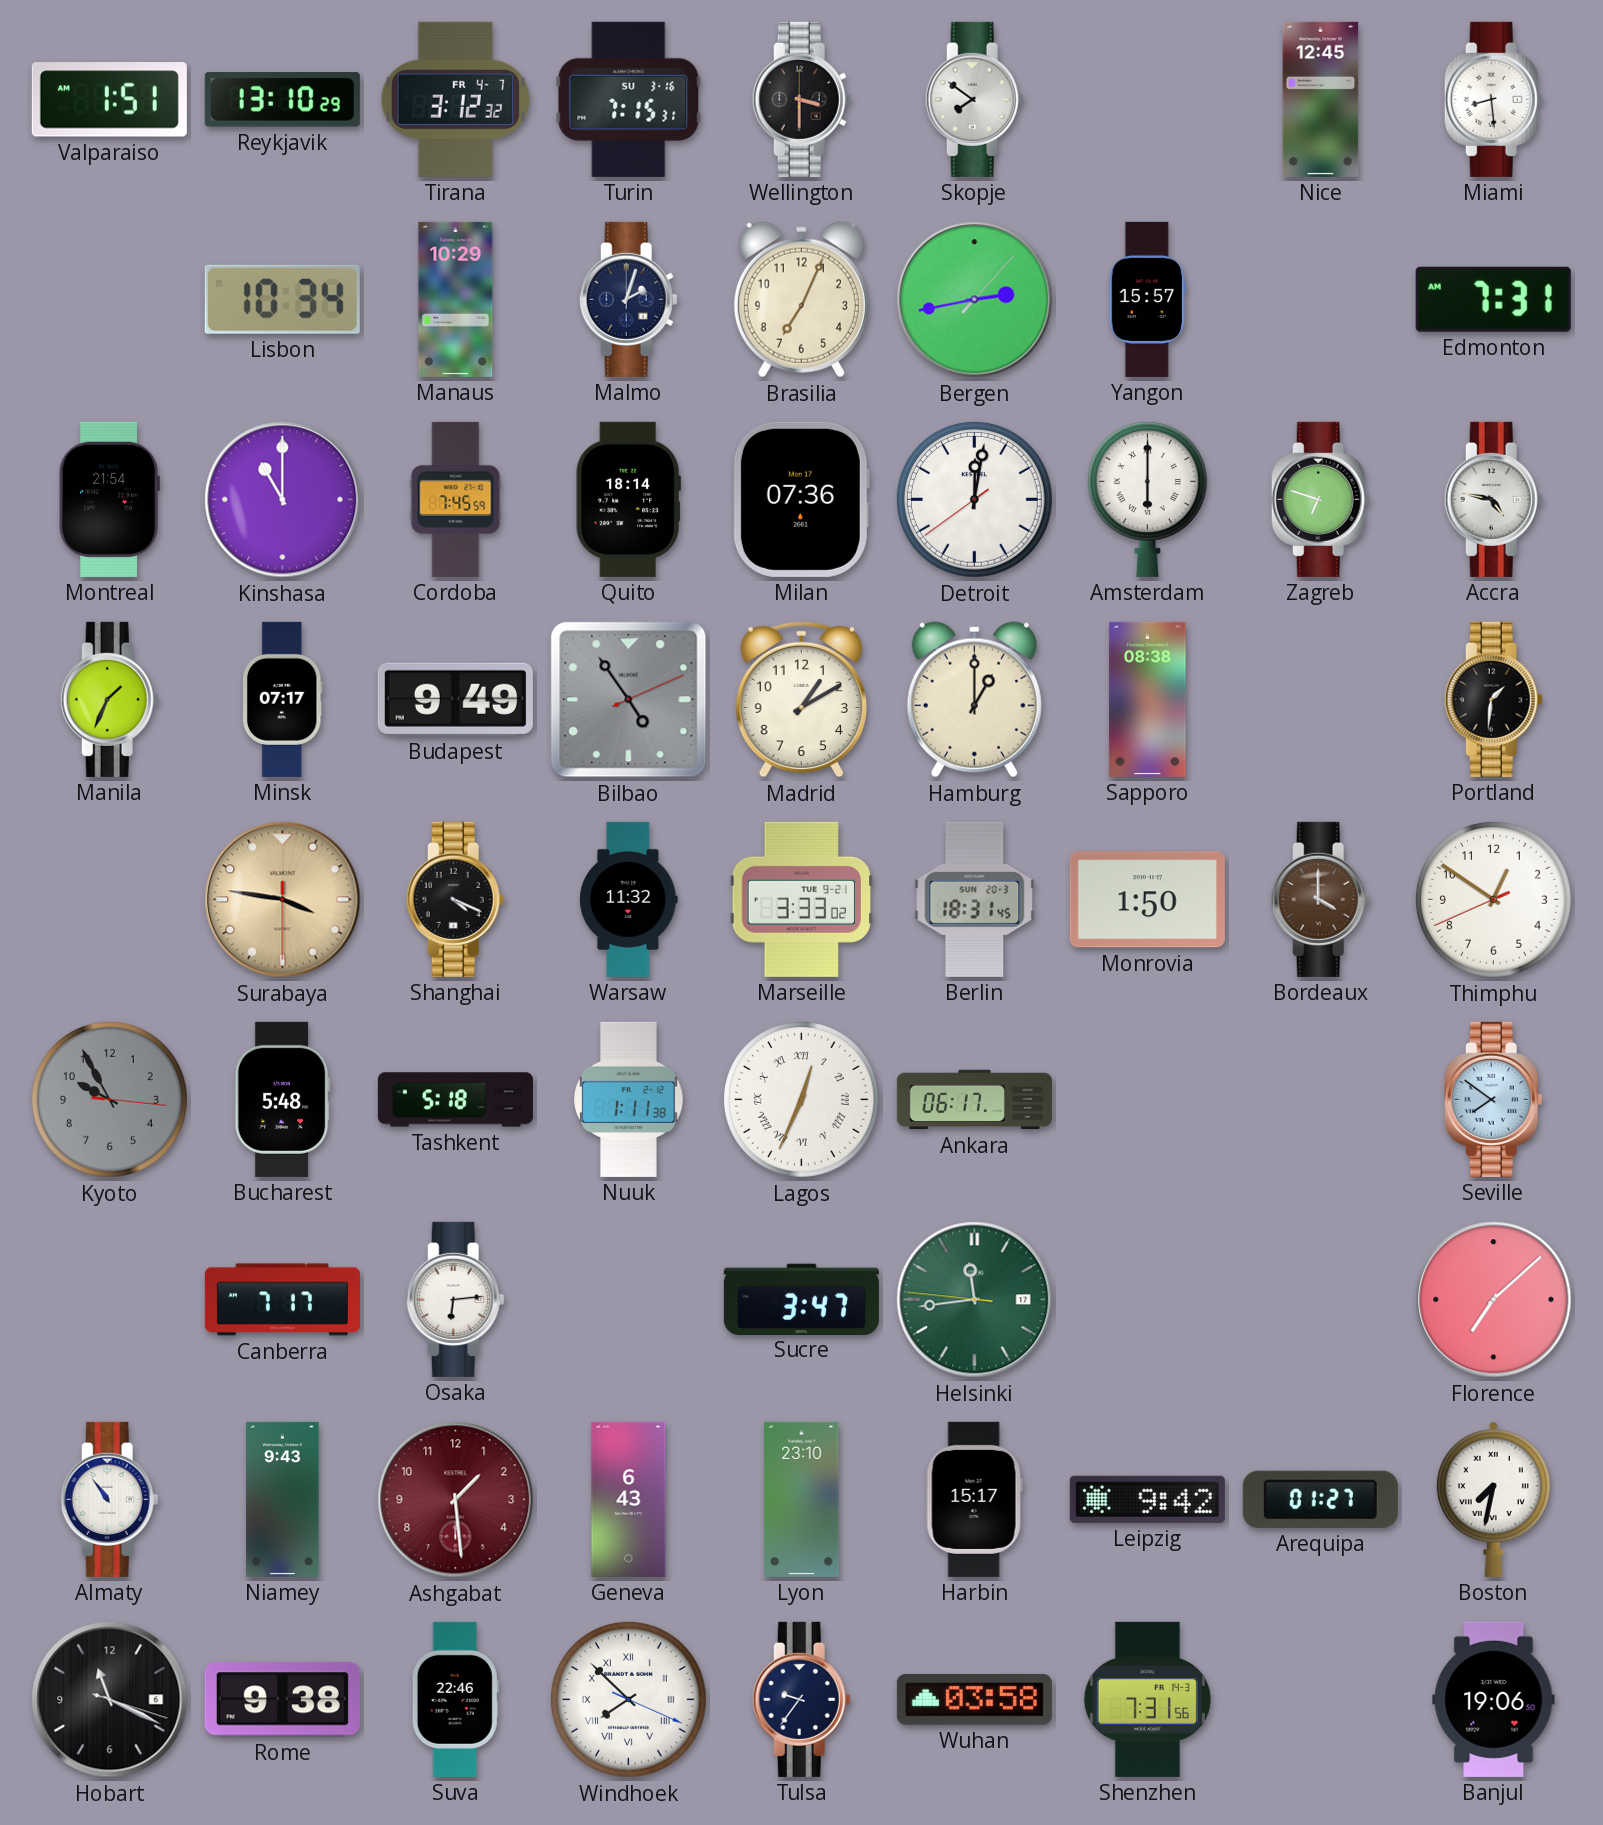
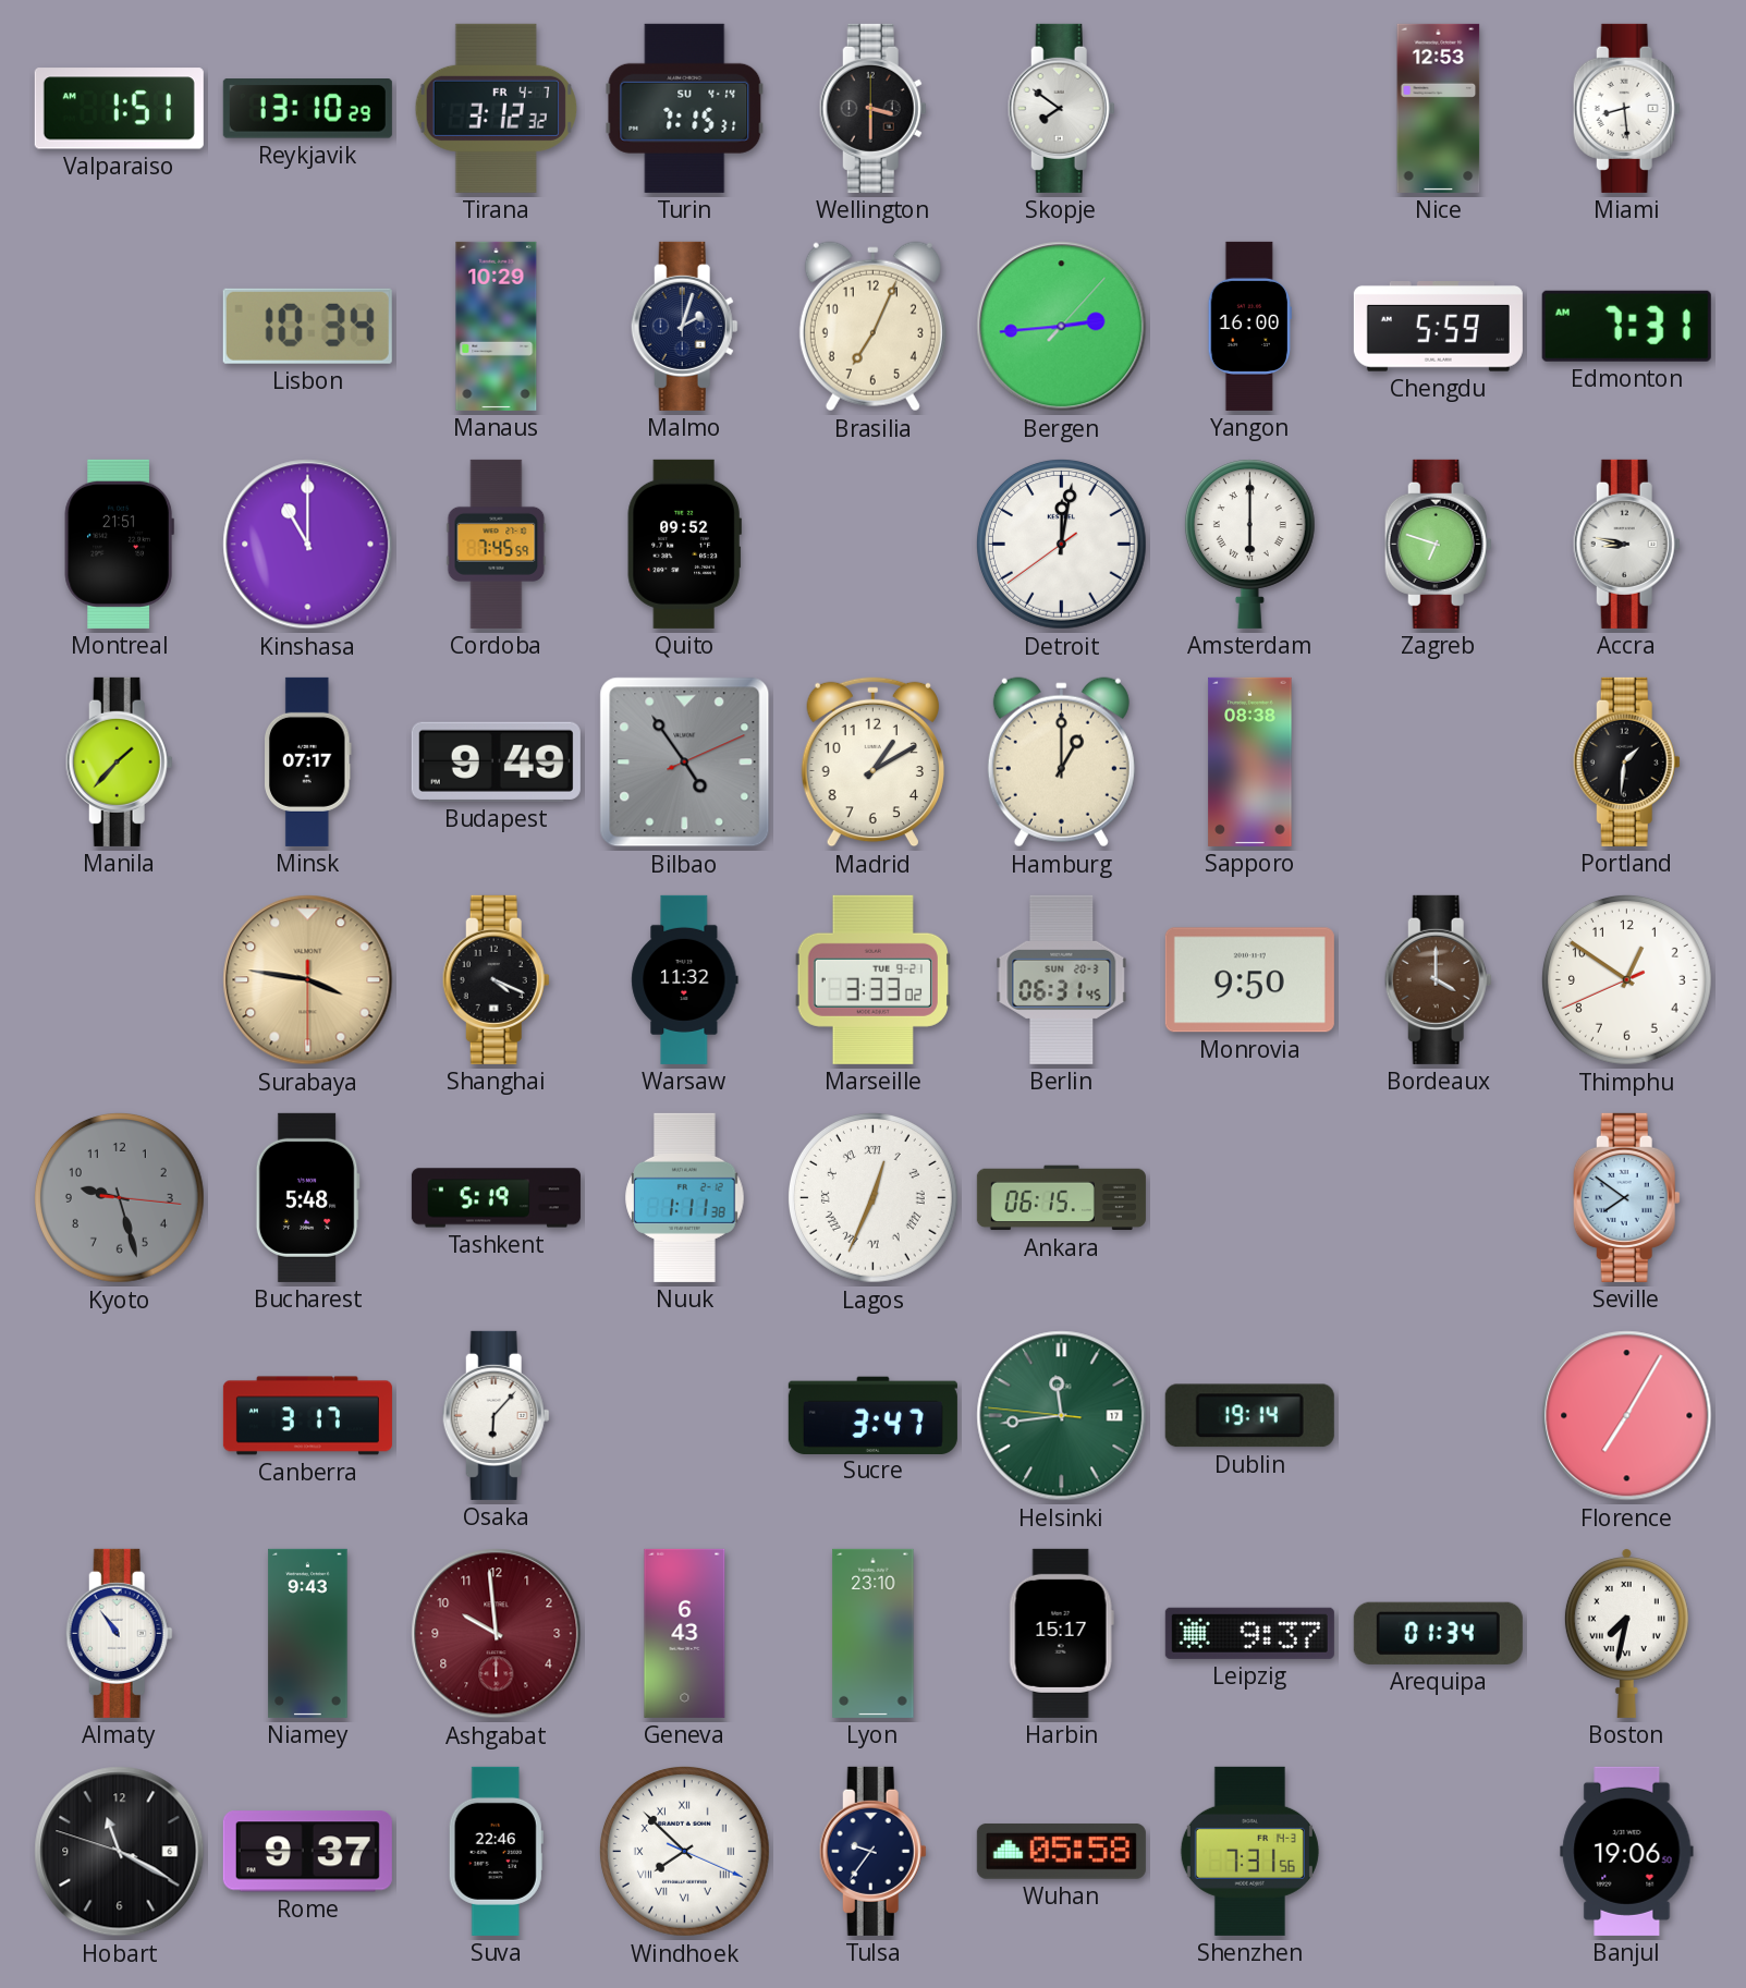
Turin date: SU 3-16 -> SU 4-14 (685, 108)
Nice: 12:45 -> 12:53 (1439, 108)
Bergen: 2:43 -> 2:44 (1062, 327)
Yangon: 15:57 -> 16:00 (1249, 326)
Chengdu: none -> 5:59 (1438, 327)
Montreal: 21:54 -> 21:51 (119, 544)
Quito: 18:14 -> 09:52 (684, 544)
Milan: 07:36 -> none (801, 499)
Accra: 4:47 -> 8:47 (1626, 544)
Manila: 1:34 -> 1:37 (119, 761)
Berlin: 18:31 -> 06:31 (1062, 979)
Monrovia: 1:50 -> 9:50 (1249, 980)
Kyoto: 9:55 -> 9:27 (119, 1197)
Tashkent: 5:18 -> 5:19 (496, 1198)
Ankara: 06:17 -> 06:15 (1061, 1198)
Canberra: 7:17 -> 3:17 (307, 1416)
Osaka: 6:14 -> 6:07 (496, 1415)
Dublin: none -> 19:14 (1249, 1416)
Florence: 7:08 -> 7:05 (1627, 1416)
Ashgabat: 1:29 -> 9:59 (497, 1634)
Leipzig: 9:42 -> 9:37 (1249, 1633)
Arequipa: 01:27 -> 01:34 (1438, 1633)
Hobart: 11:19:18 -> 11:19:48 (120, 1852)
Rome: 9:38 -> 9:37 (307, 1852)
Wuhan: 03:58 -> 05:58 (1061, 1851)
